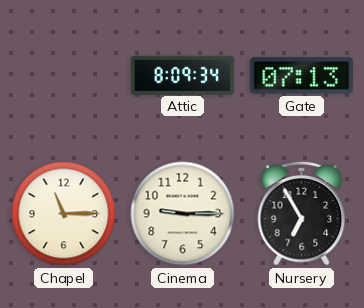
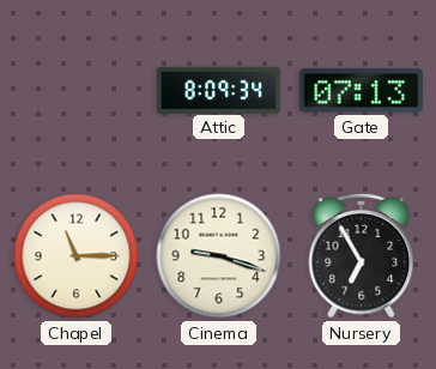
Cinema: 9:15 -> 9:18 (219, 256)
